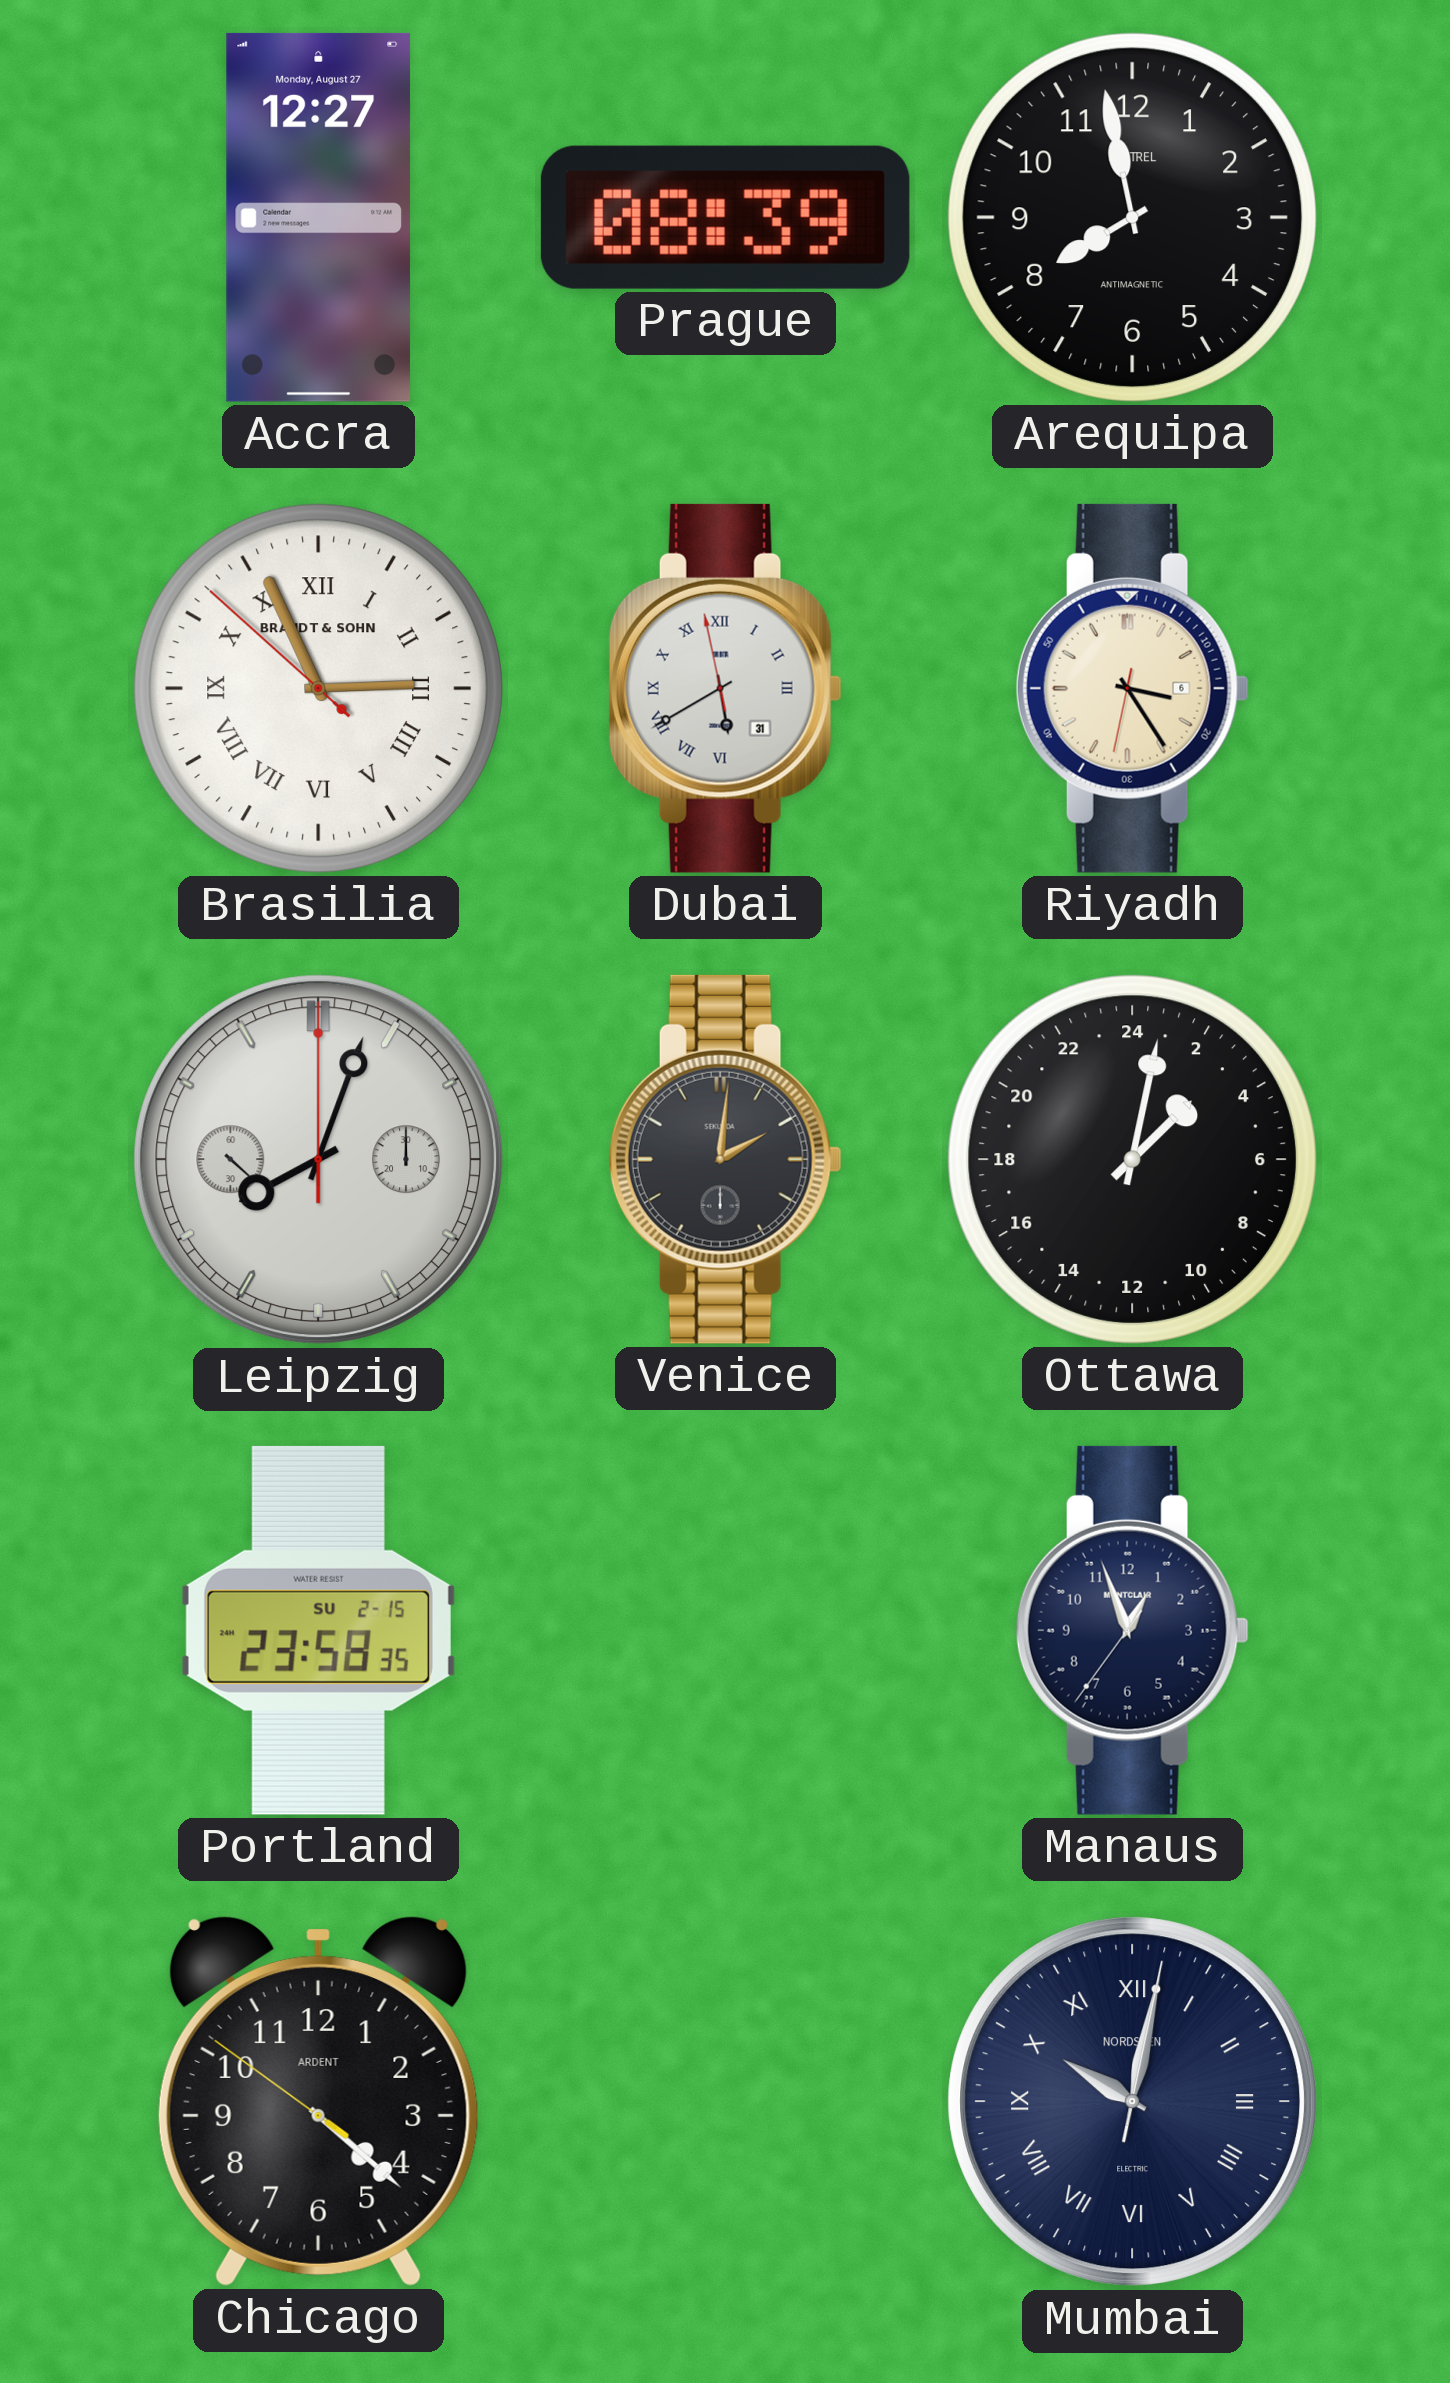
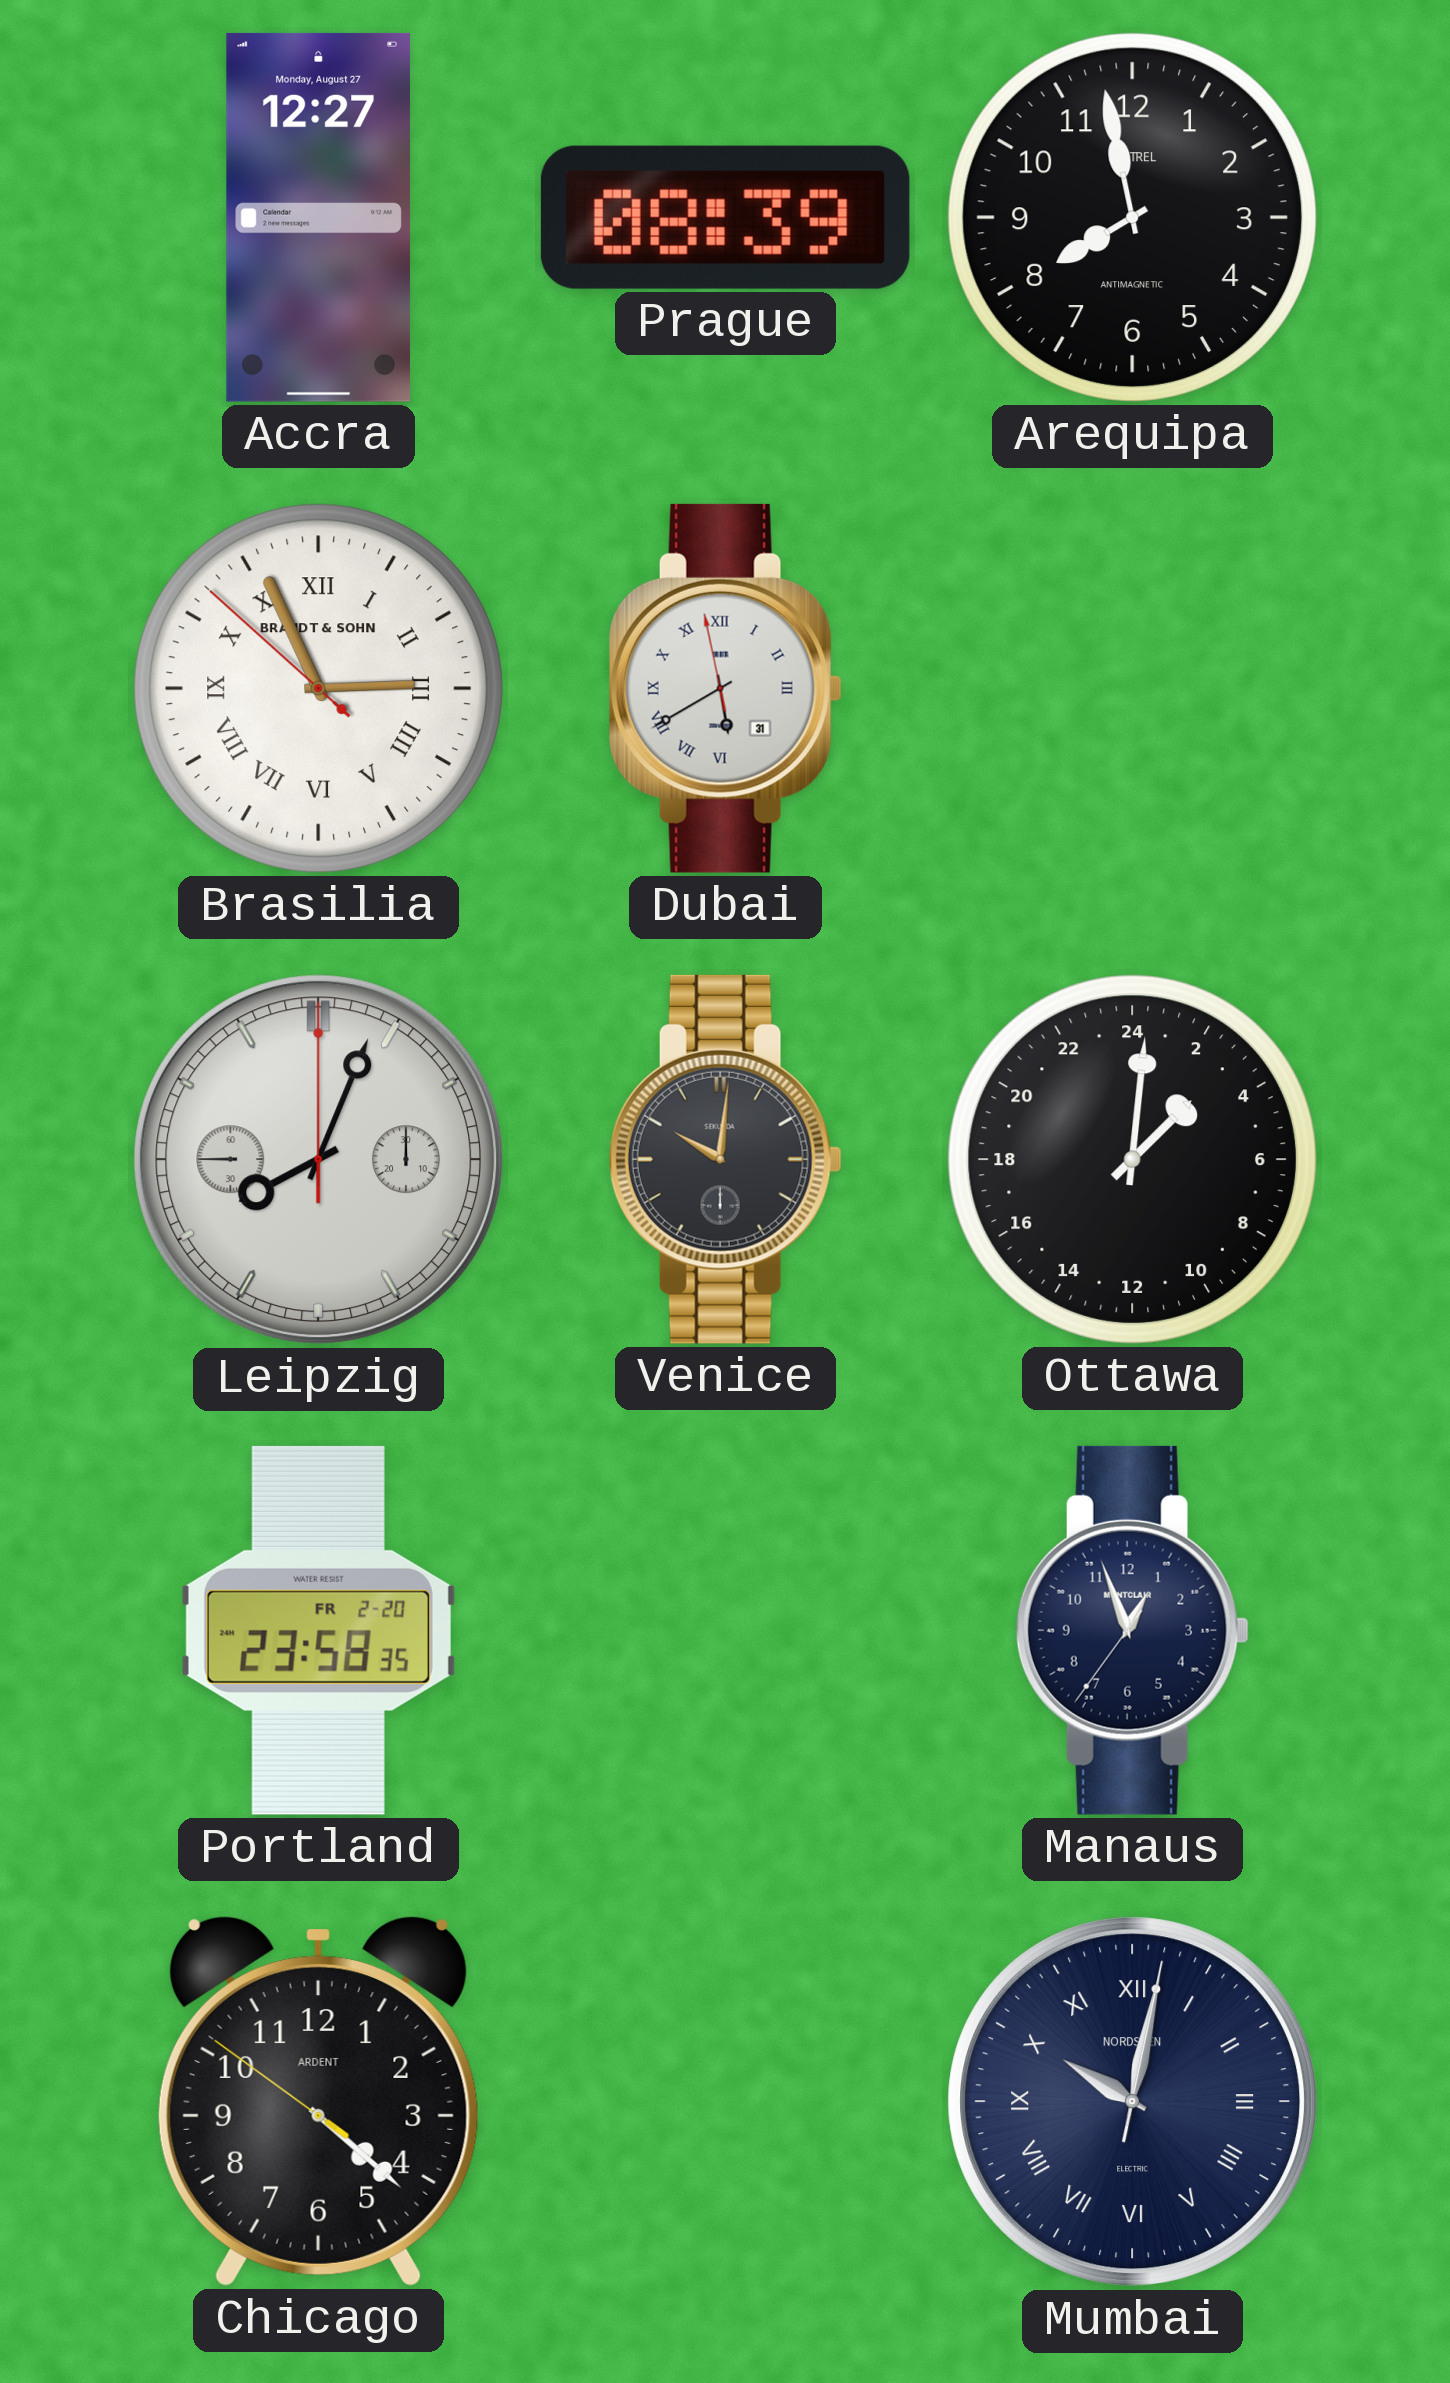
Riyadh: 3:24 -> none (1132, 688)
Leipzig: 8:03:22 -> 8:03:45 (318, 1160)
Venice: 2:01 -> 10:01 (725, 1159)
Ottawa: 3:02 -> 3:01 (1132, 1159)
Portland date: SU 2-15 -> FR 2-20 (318, 1630)
